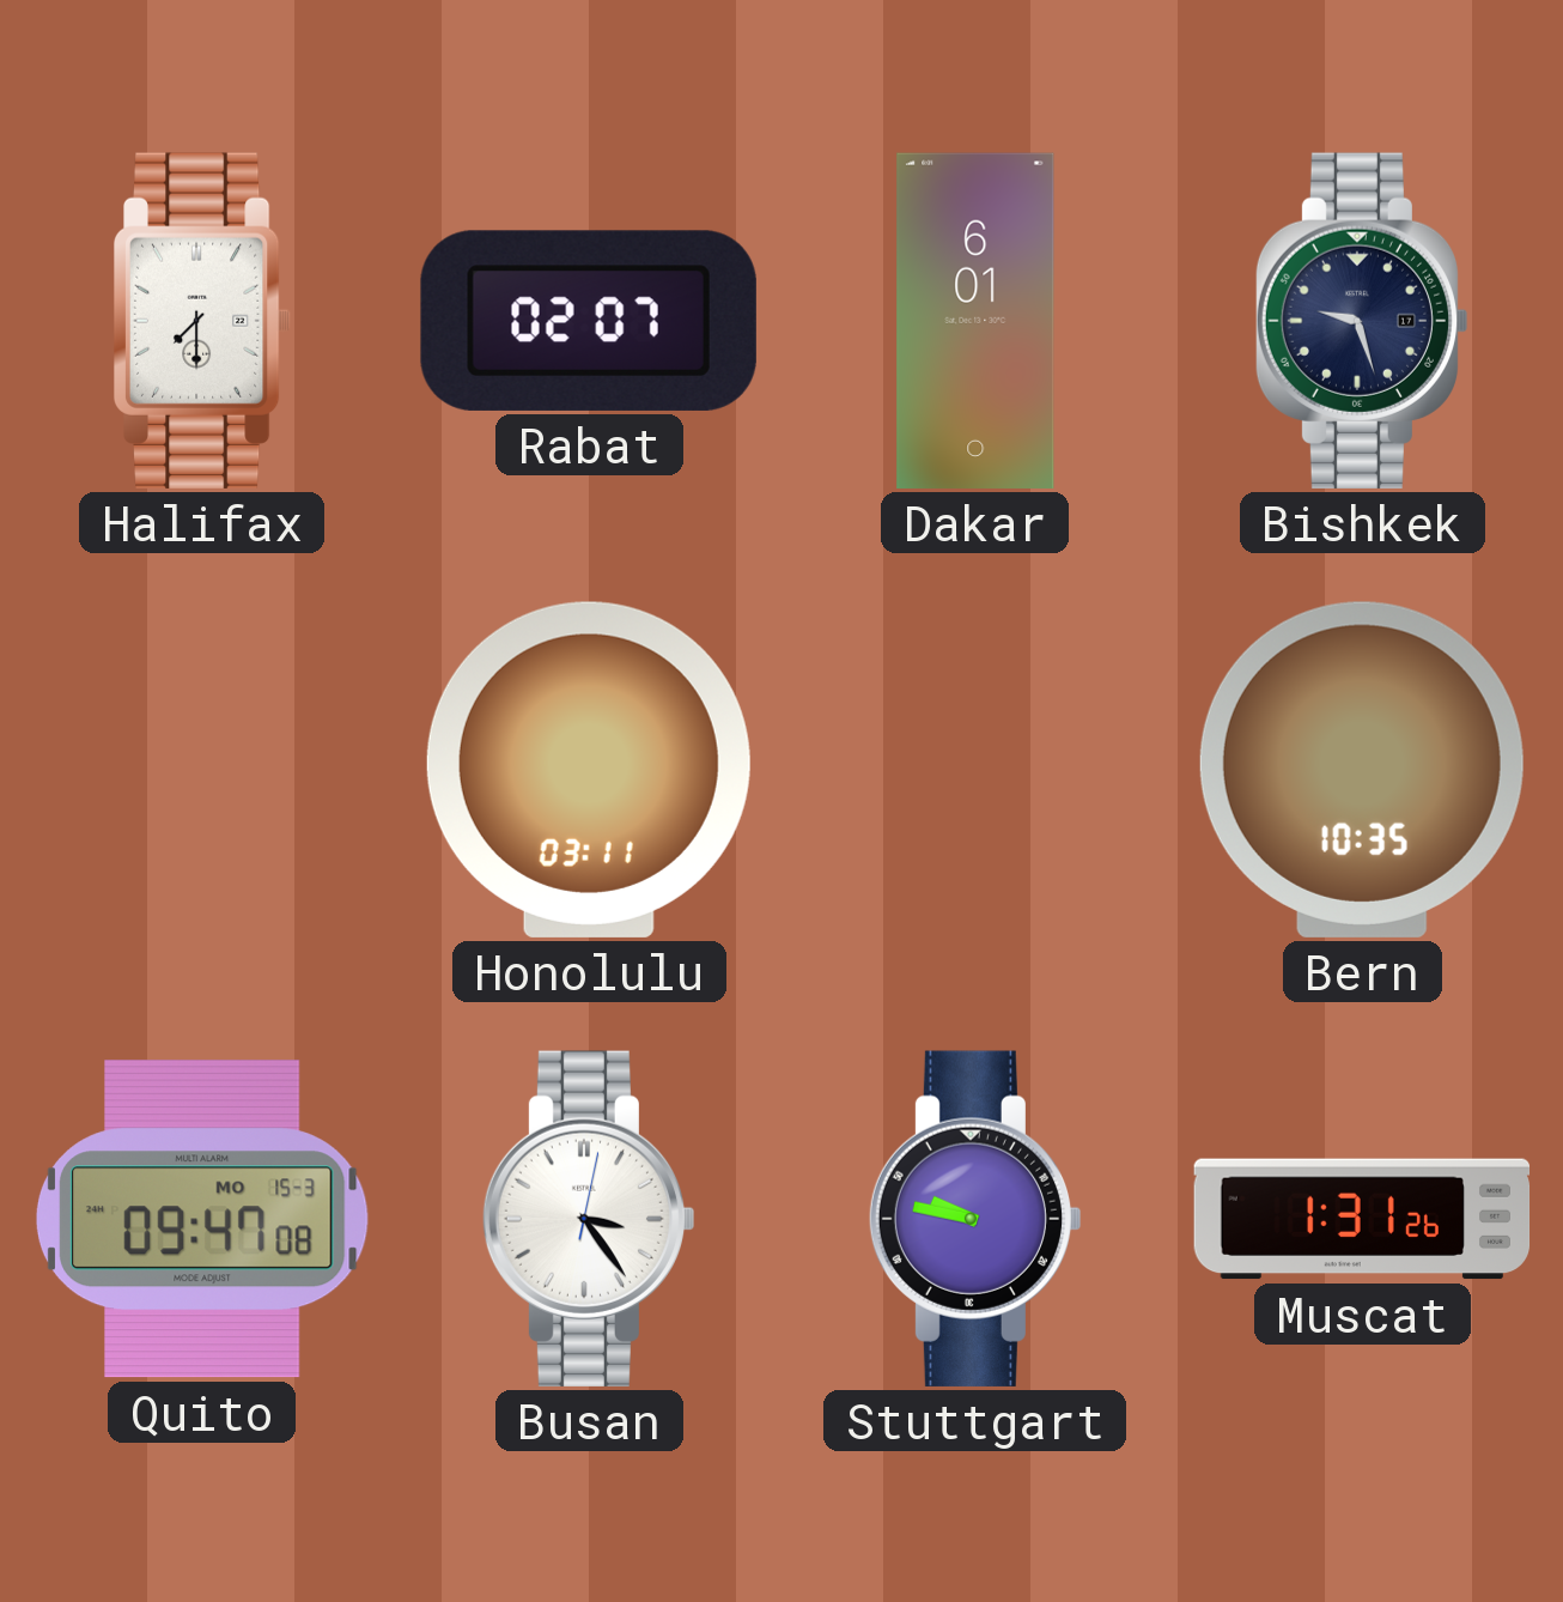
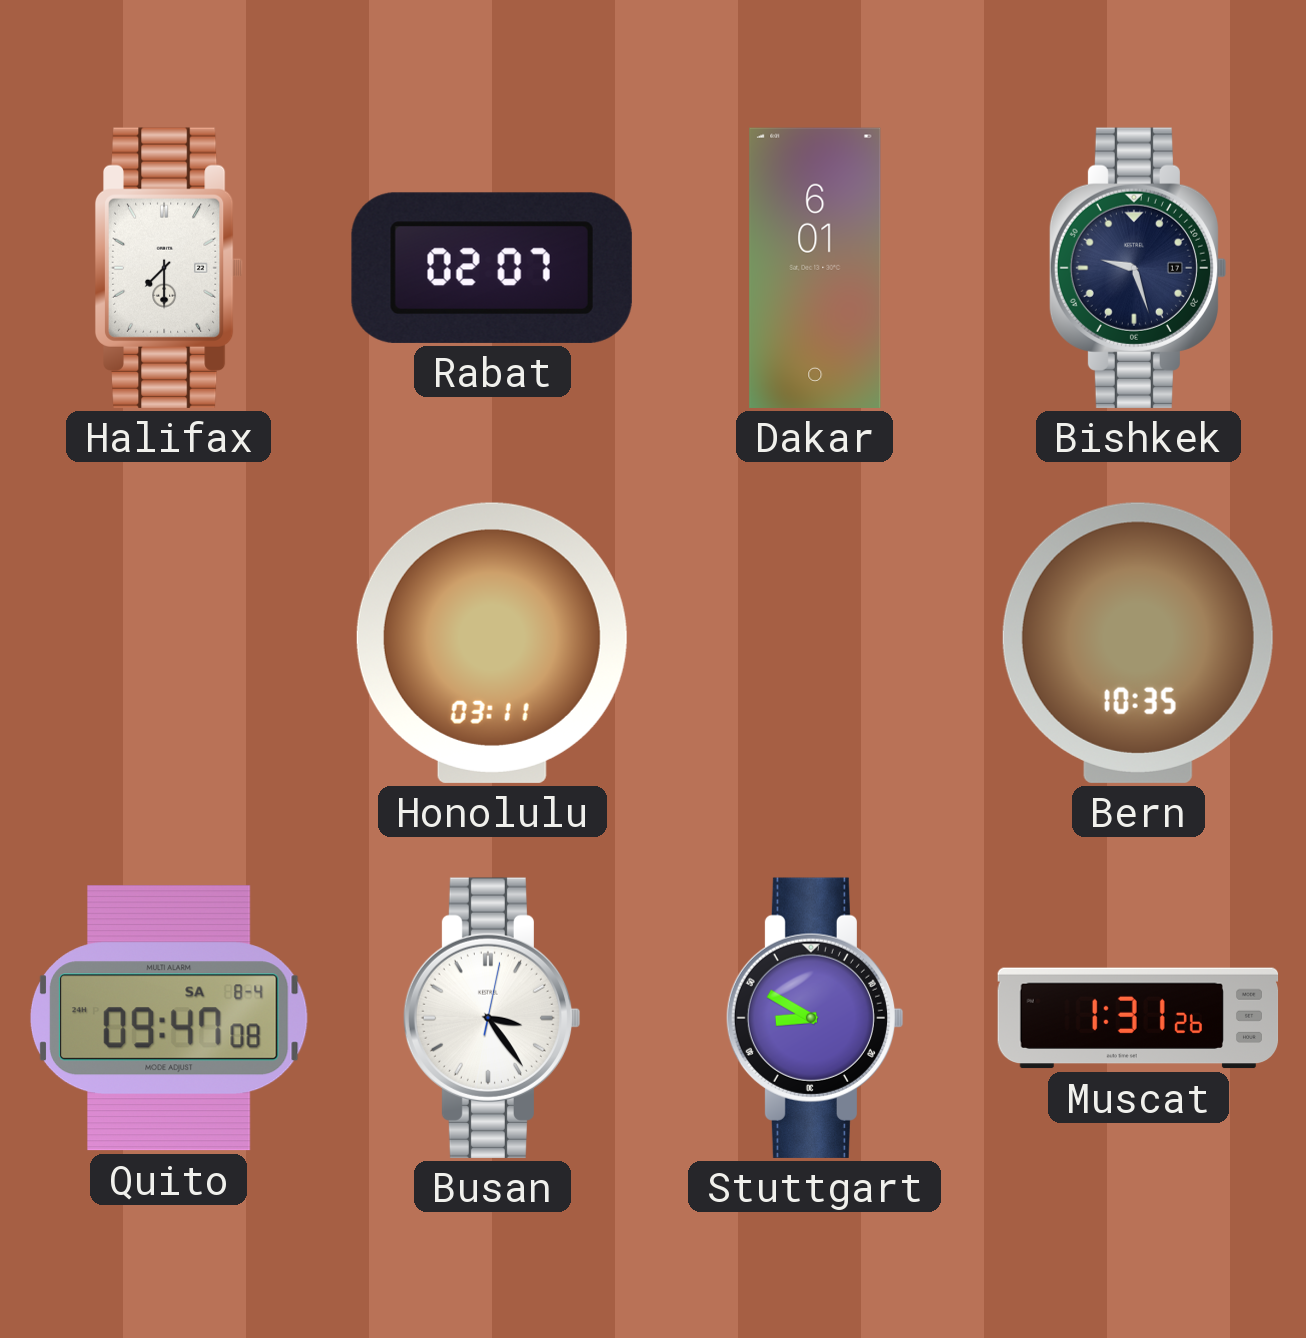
Quito date: MO 15-3 -> SA 8-4 (169, 1018)
Stuttgart: 9:47 -> 8:50 (815, 1018)
